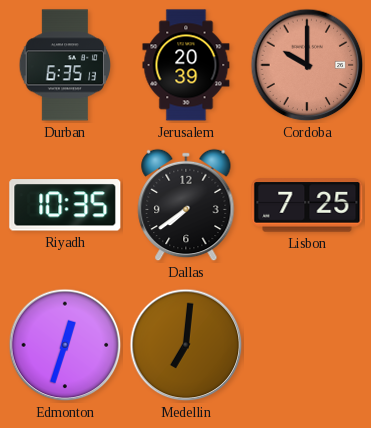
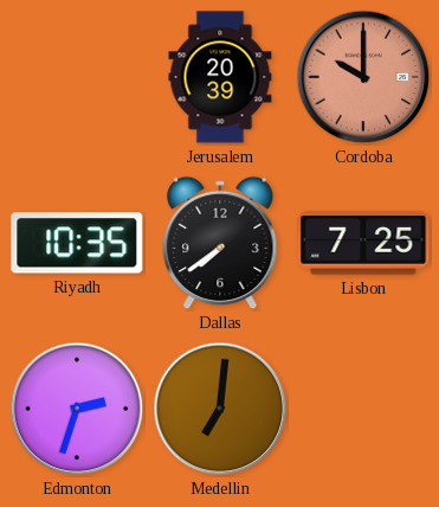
Durban: 6:35 -> none (65, 65)
Edmonton: 12:33 -> 2:33 (77, 409)
